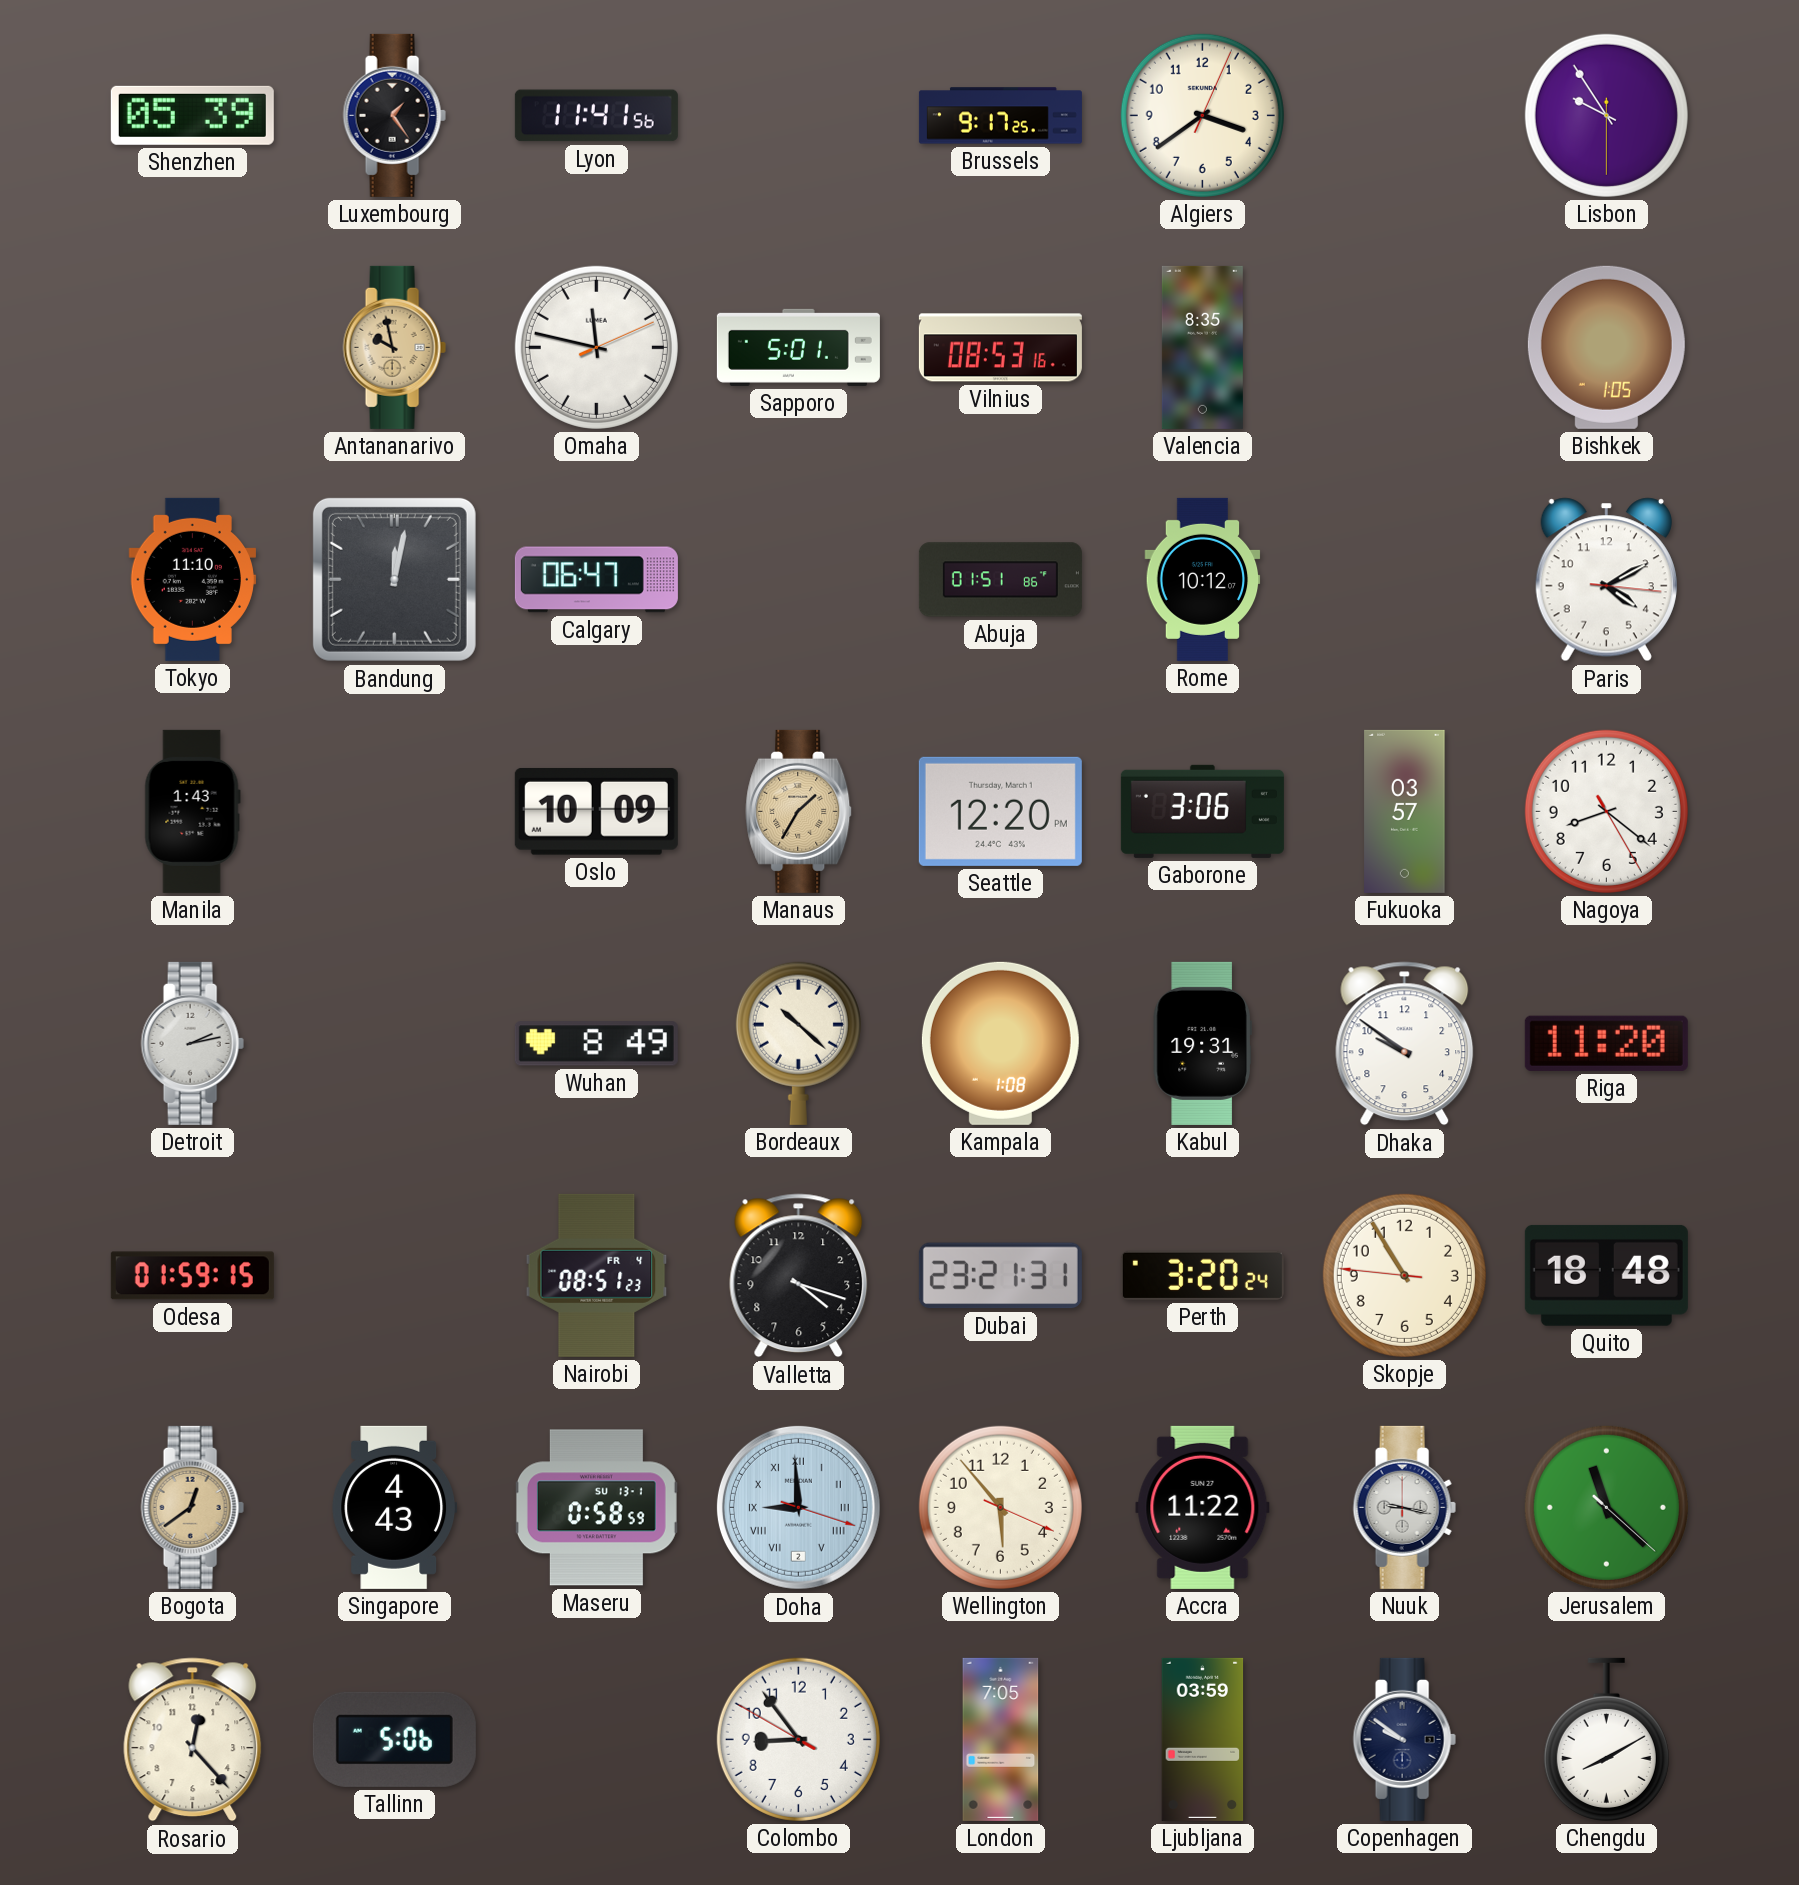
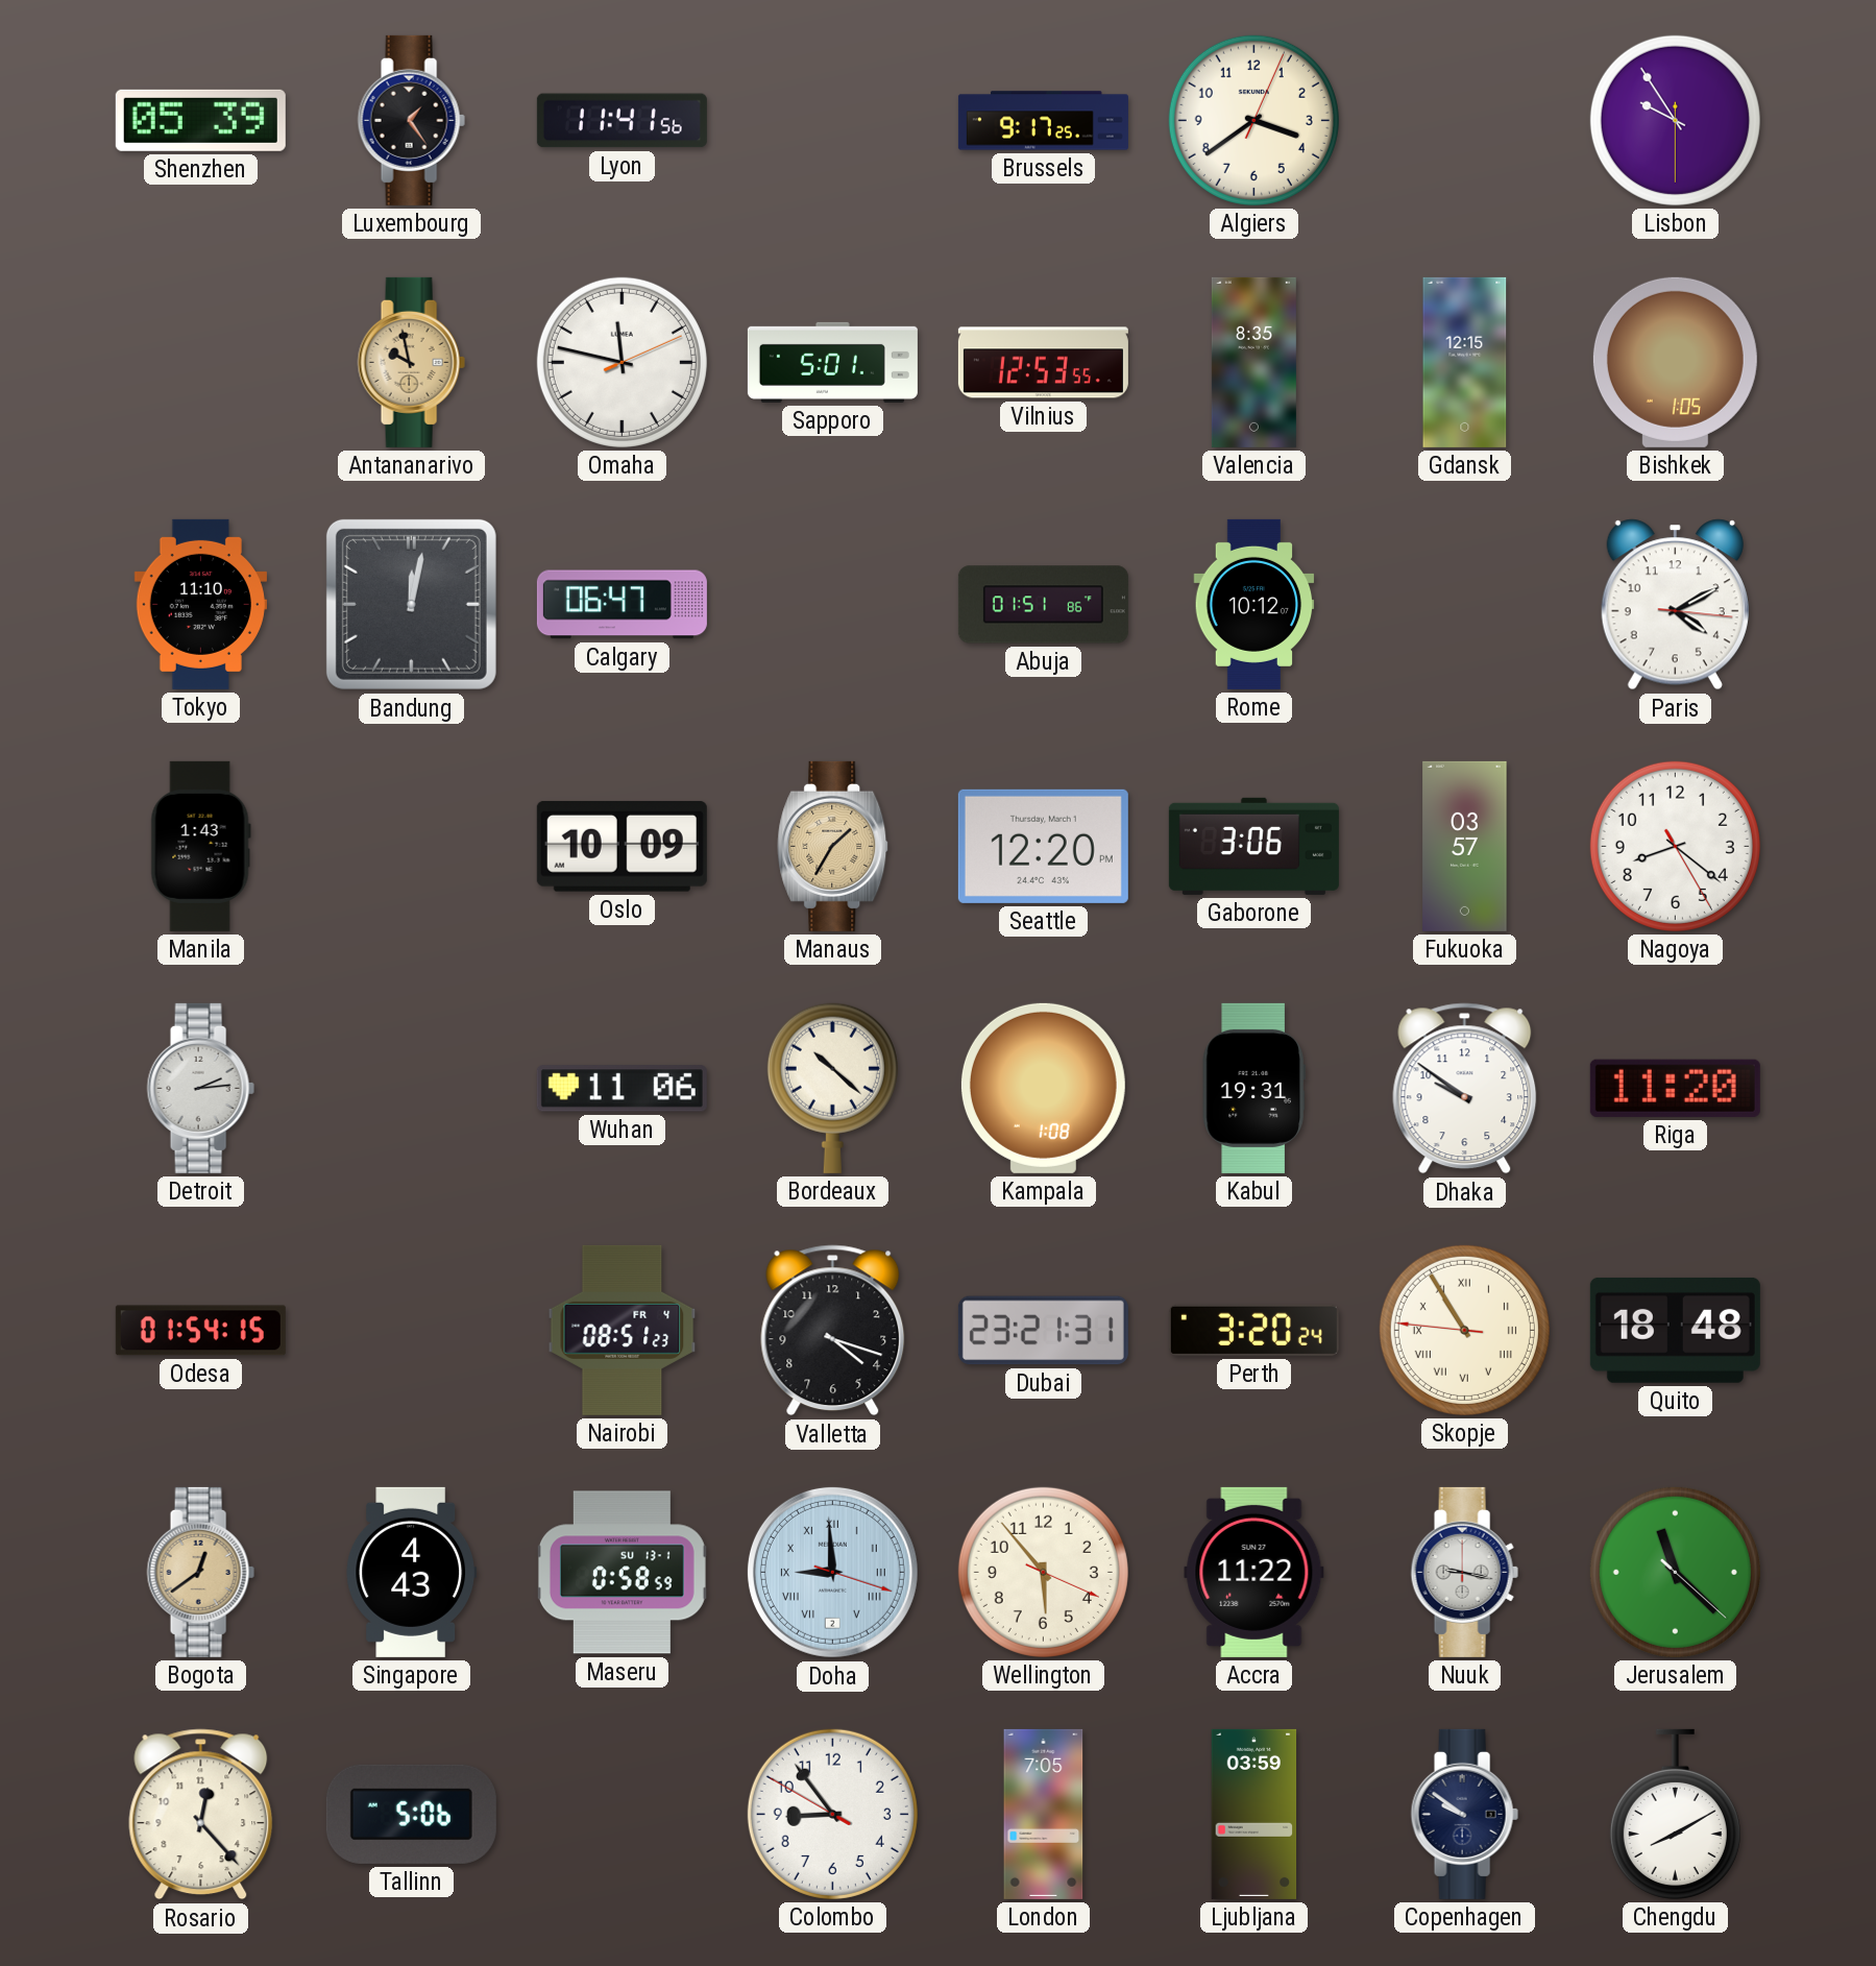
Vilnius: 08:53 -> 12:53 (1043, 363)
Gdansk: none -> 12:15 (1465, 362)
Detroit: 2:13 -> 2:14 (200, 1088)
Wuhan: 8:49 -> 11:06 (622, 1089)
Odesa: 01:59 -> 01:54 (200, 1331)
Skopje numerals: Arabic -> Roman (1464, 1330)
